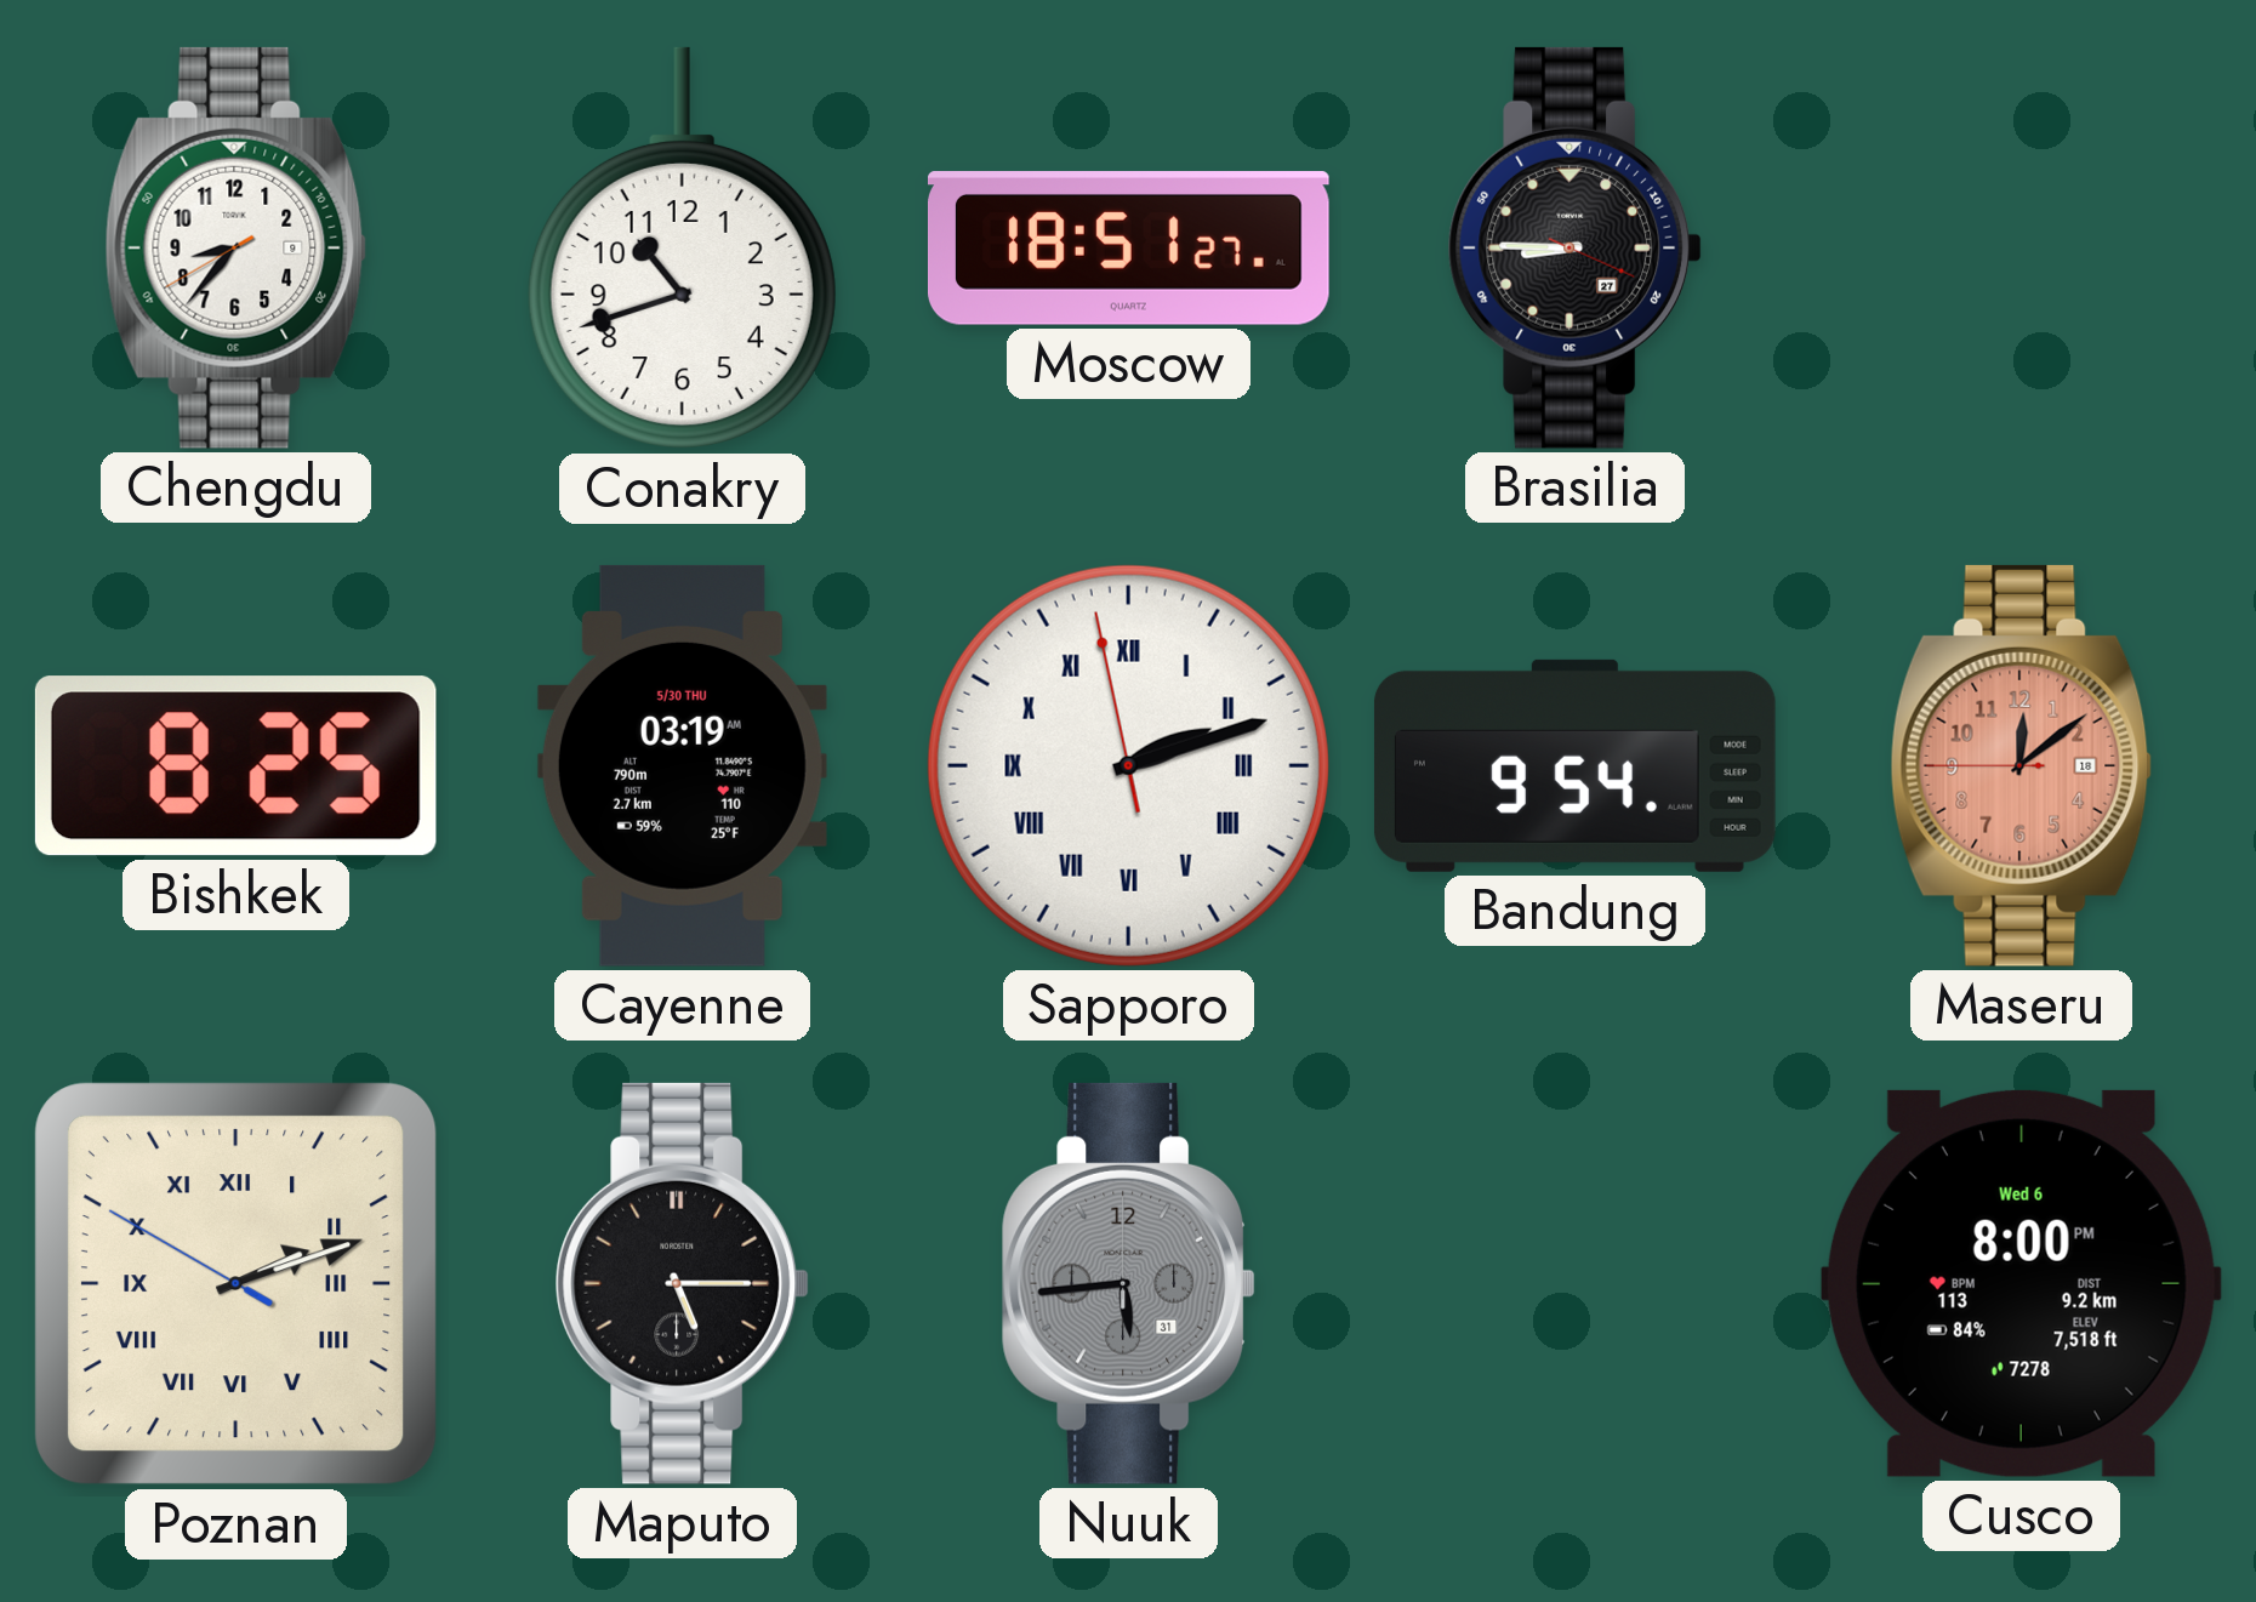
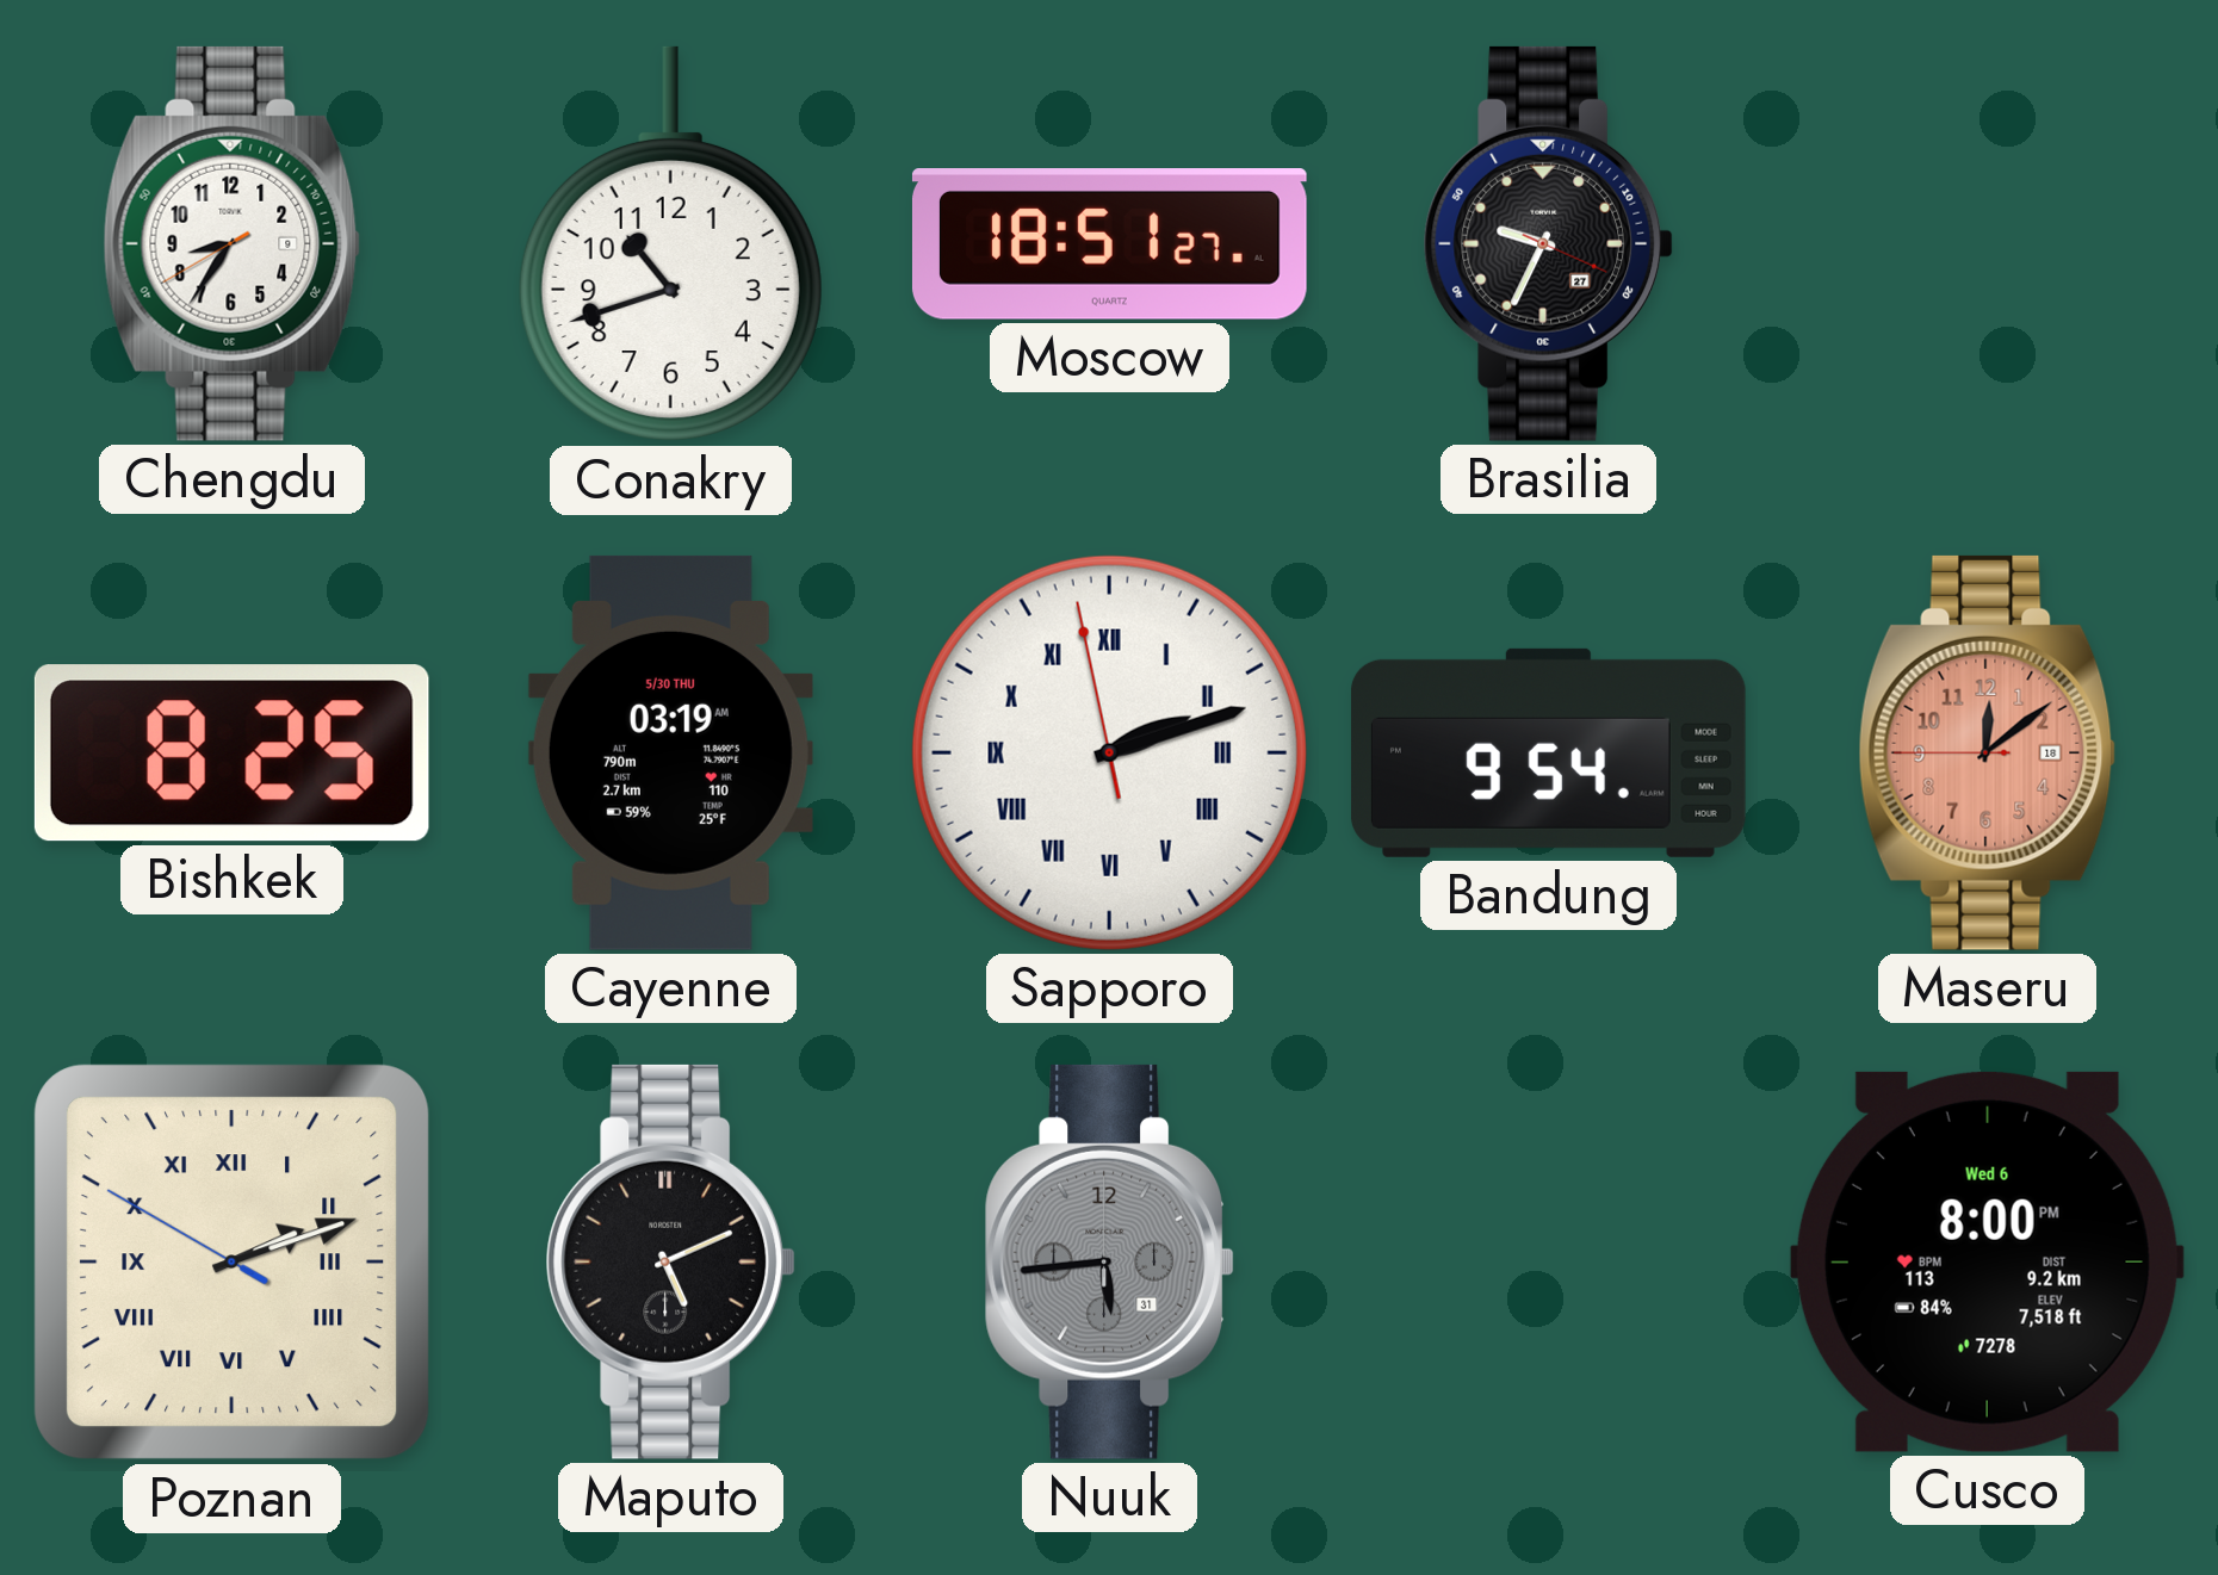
Chengdu: 8:36 -> 8:35 (233, 243)
Brasilia: 8:45 -> 9:34 (1549, 243)
Maputo: 5:15 -> 5:11 (671, 1261)
